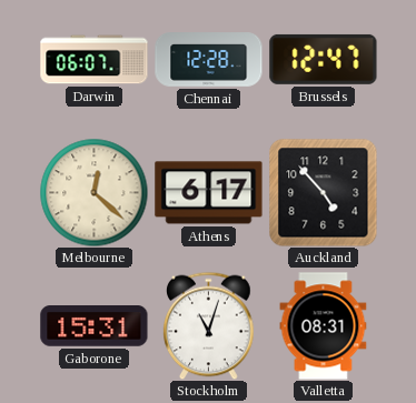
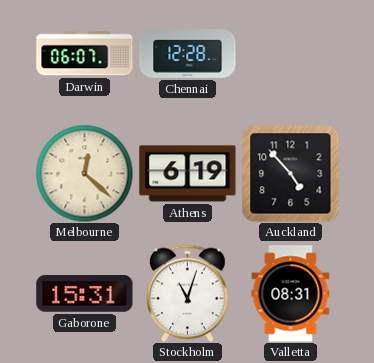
Brussels: 12:47 -> none (324, 59)
Athens: 6:17 -> 6:19 (188, 174)
